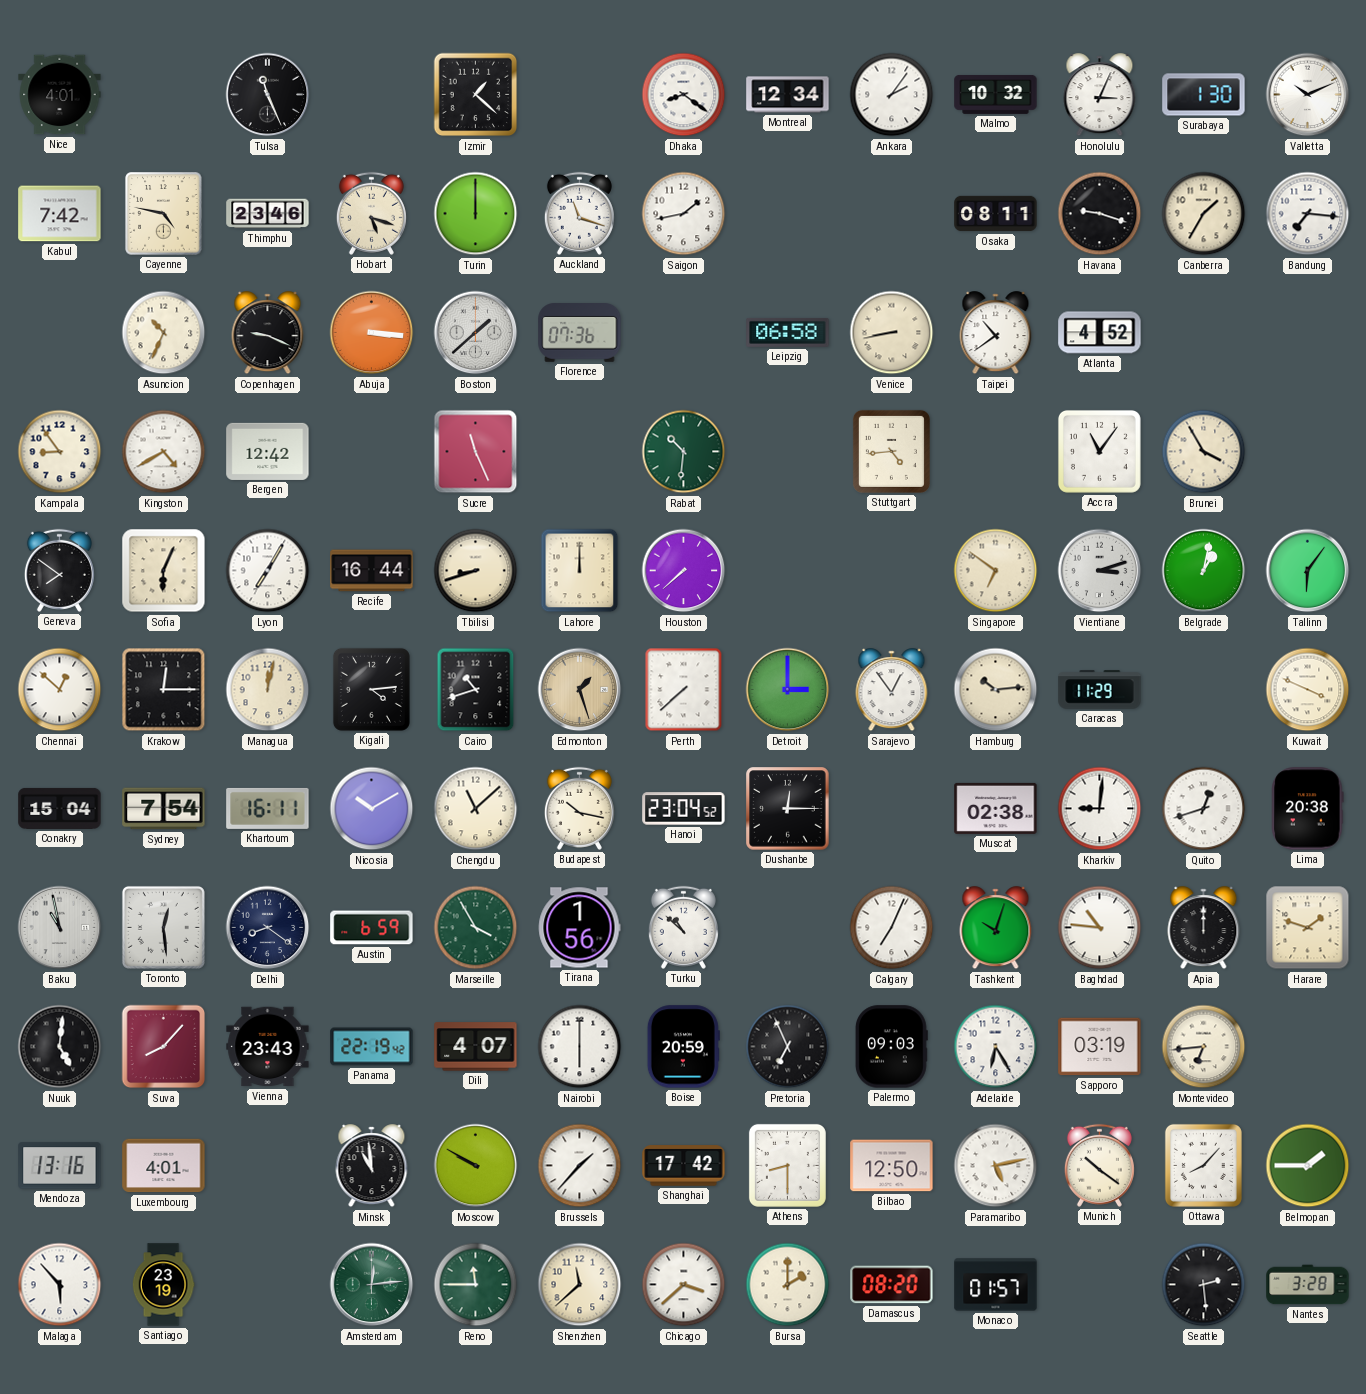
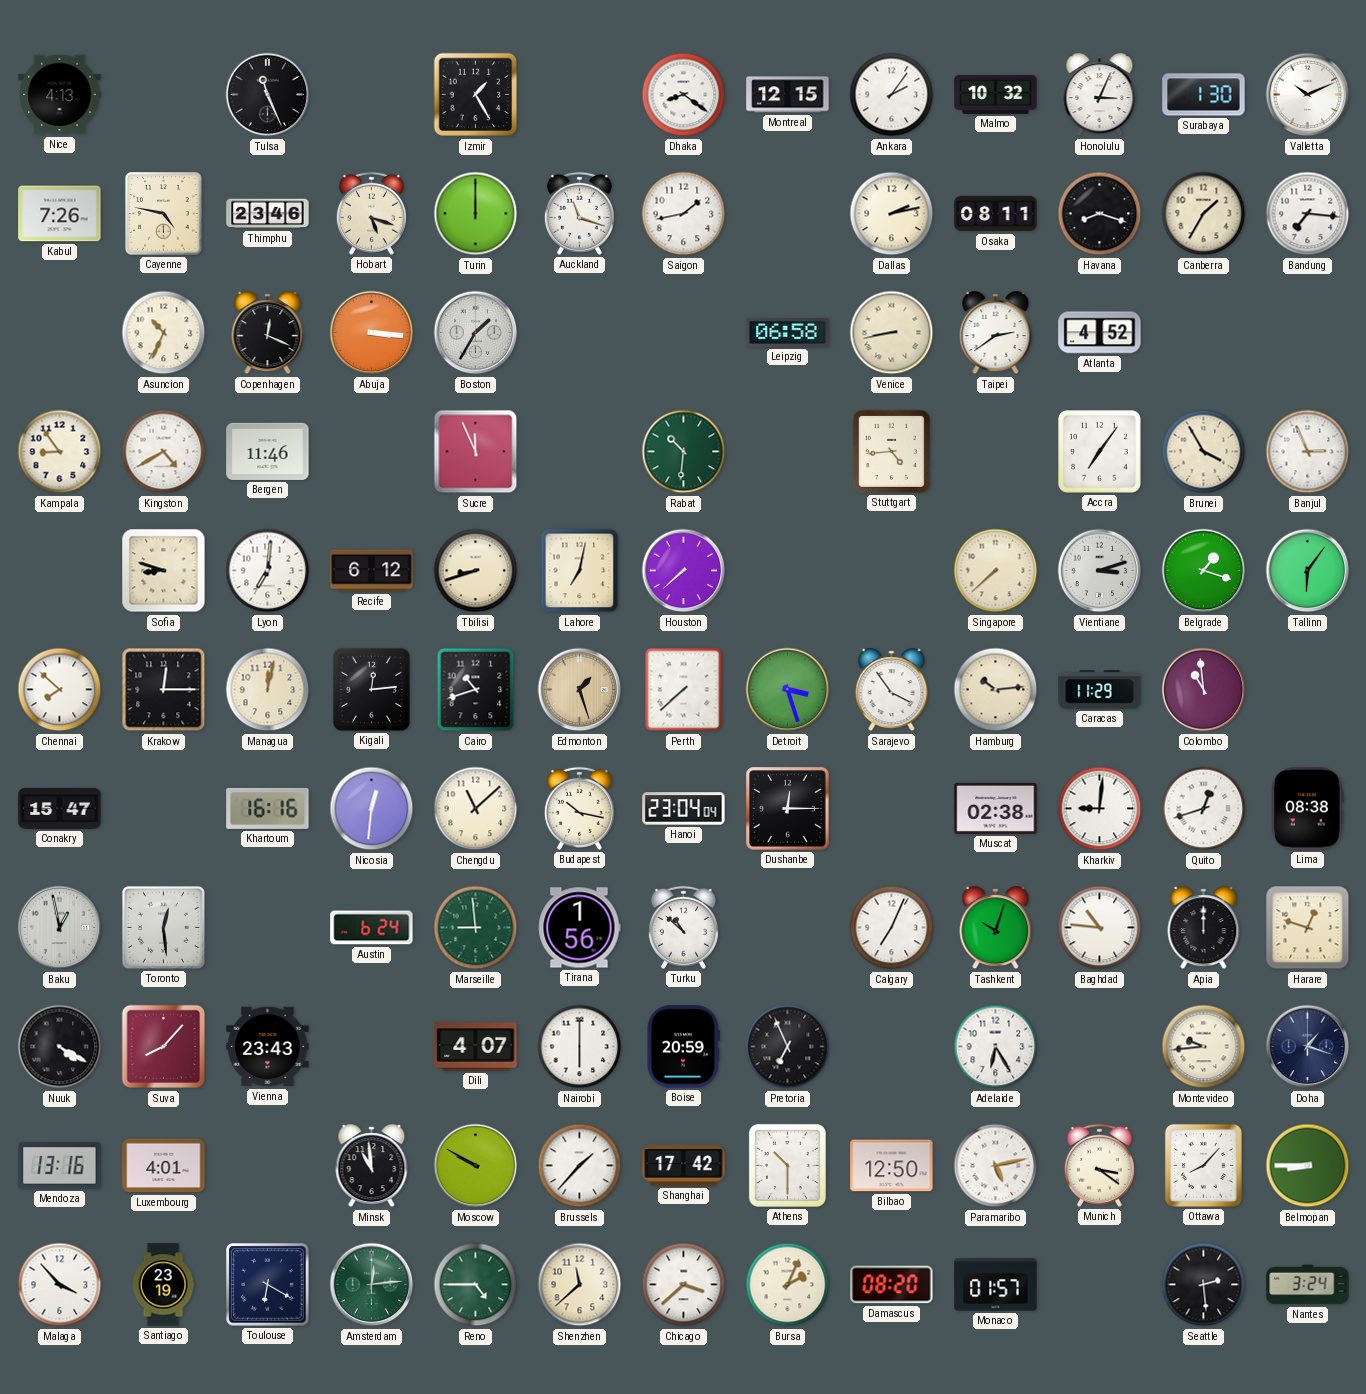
Nice: 4:01 -> 4:13 (60, 95)
Izmir: 1:22 -> 1:25 (476, 95)
Montreal: 12:34 -> 12:15 (788, 95)
Kabul: 7:42 -> 7:26 (60, 214)
Dallas: none -> 2:13 (892, 214)
Havana: 9:18 -> 8:18 (1100, 214)
Copenhagen: 9:19 -> 12:19 (268, 333)
Boston: 1:38 -> 1:35 (476, 333)
Florence: 07:36 -> none (580, 333)
Taipei: 10:39 -> 2:39 (996, 333)
Bergen: 12:42 -> 11:46 (268, 451)
Sucre: 11:26 -> 11:56 (476, 452)
Accra: 11:06 -> 7:06 (1099, 451)
Banjul: none -> 2:56 (1308, 452)
Geneva: 7:51 -> none (59, 570)
Sofia: 6:04 -> 8:48 (164, 571)
Lyon: 7:05 -> 7:01 (268, 571)
Recife: 16:44 -> 6:12 (372, 571)
Lahore: 12:00 -> 7:02 (580, 571)
Singapore: 6:51 -> 7:38 (996, 571)
Belgrade: 1:02 -> 1:18 (1204, 571)
Chennai: 12:52 -> 7:52 (60, 690)
Kigali: 4:14 -> 12:14 (371, 689)
Detroit: 3:00 -> 3:27 (788, 690)
Sarajevo: 12:54 -> 3:54 (892, 690)
Colombo: none -> 10:59 (1204, 690)
Kuwait: 3:49 -> none (1308, 690)
Conakry: 15:04 -> 15:47 (60, 808)
Sydney: 7:54 -> none (164, 809)
Khartoum: 16:11 -> 16:16 (268, 808)
Nicosia: 10:10 -> 12:31 (372, 809)
Hanoi: 23:04:52 -> 23:04:04 (684, 809)
Lima: 20:38 -> 08:38 (1308, 809)
Baku: 10:58 -> 12:58 (60, 928)
Delhi: 8:21 -> none (268, 928)
Austin: 6:59 -> 6:24 (372, 928)
Marseille: 3:55 -> 8:59 (476, 928)
Harare: 1:48 -> 12:48 (1308, 928)
Nuuk: 5:01 -> 4:20 (60, 1047)
Panama: 22:19 -> none (372, 1047)
Palermo: 09:03 -> none (891, 1047)
Sapporo: 03:19 -> none (1100, 1047)
Montevideo: 6:44 -> 9:44 (1204, 1047)
Doha: none -> 1:18 (1308, 1047)
Athens: 8:30 -> 10:30 (787, 1165)
Munich: 10:21 -> 3:21 (1099, 1165)
Belmopan: 1:45 -> 8:45 (1308, 1166)
Malaga: 5:53 -> 3:53 (60, 1285)
Toulouse: none -> 6:20 (268, 1285)
Reno: 11:45 -> 4:45 (476, 1285)
Bursa: 2:00 -> 2:04 (788, 1285)
Nantes: 3:28 -> 3:24 (1308, 1285)
